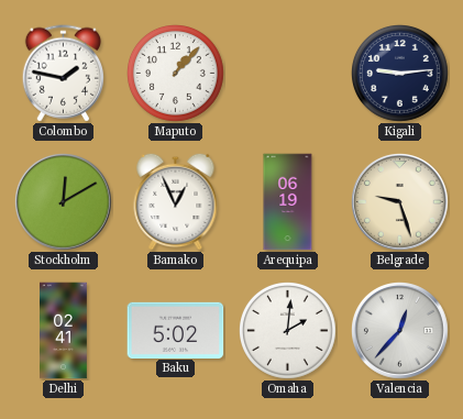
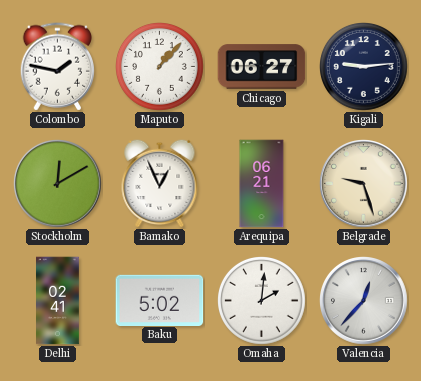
Chicago: none -> 06:27 (262, 67)
Arequipa: 06:19 -> 06:21 (262, 184)
